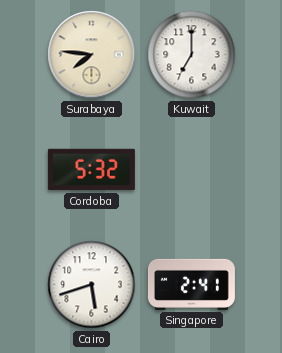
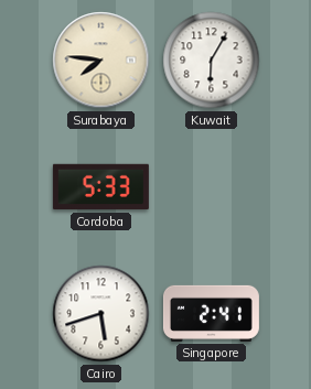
Kuwait: 7:00 -> 6:05 (212, 61)
Cordoba: 5:32 -> 5:33 (100, 187)
